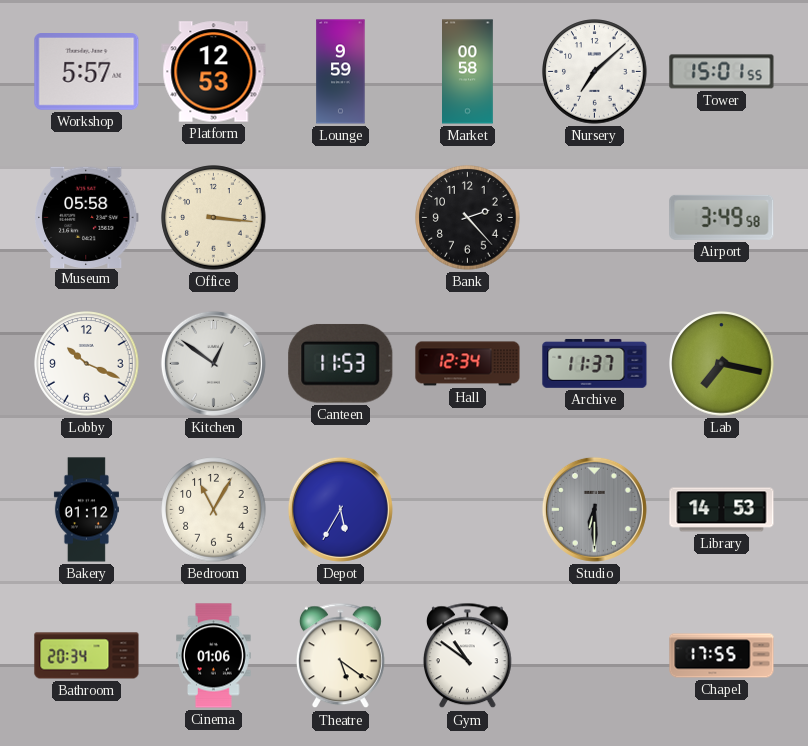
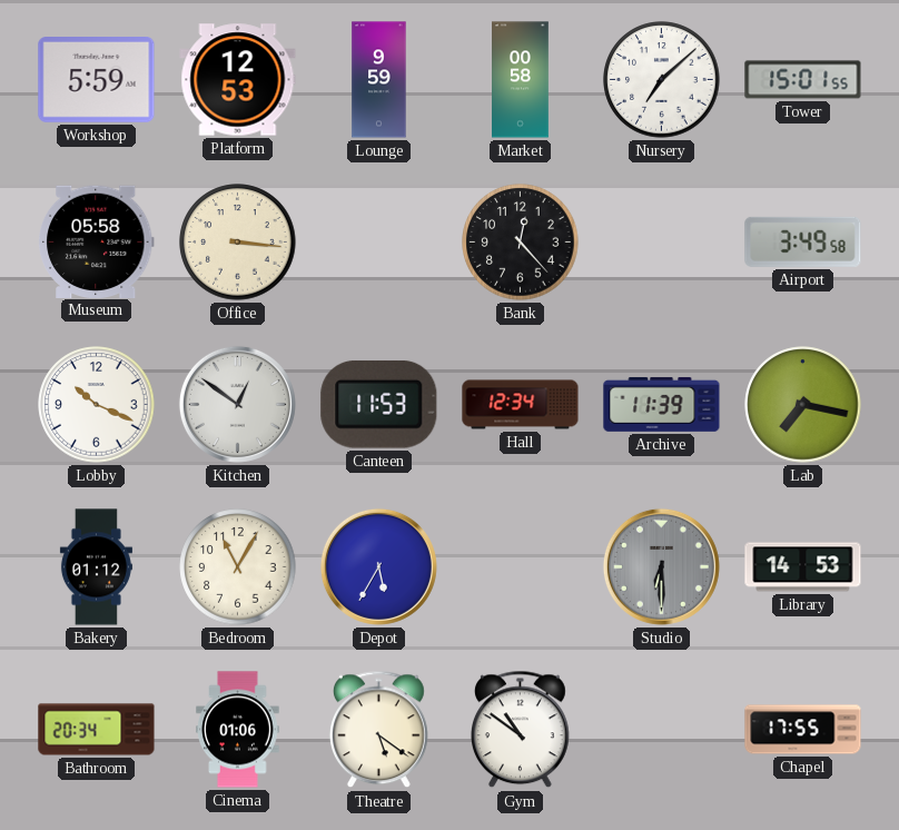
Workshop: 5:57 -> 5:59 (97, 80)
Bank: 2:23 -> 12:23 (521, 243)
Archive: 11:37 -> 11:39 (662, 404)
